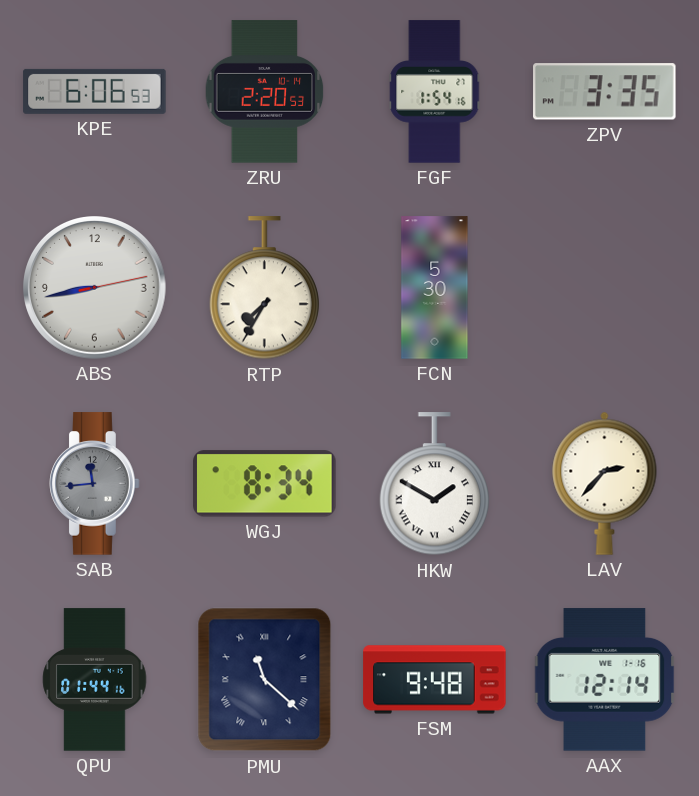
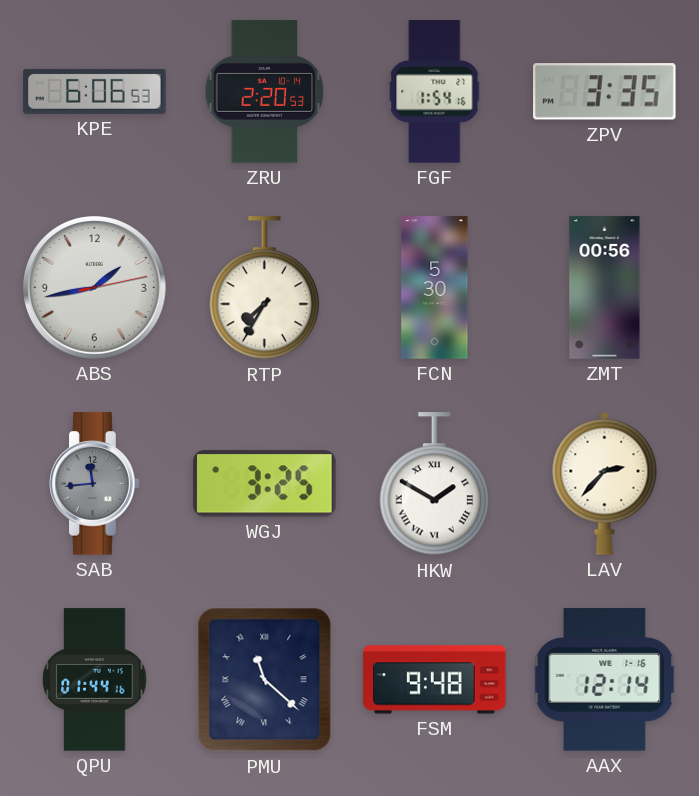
ABS: 8:43 -> 1:43 (95, 288)
ZMT: none -> 00:56 (605, 288)
WGJ: 8:34 -> 3:25 (265, 484)
